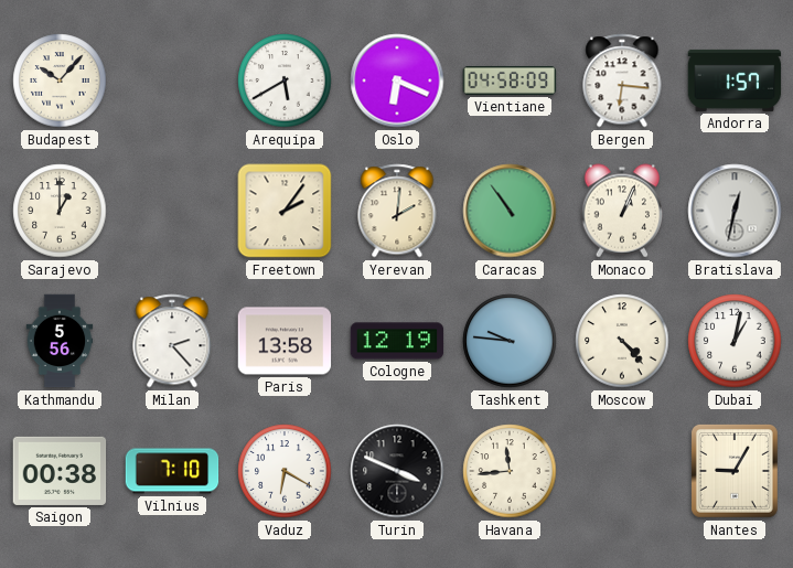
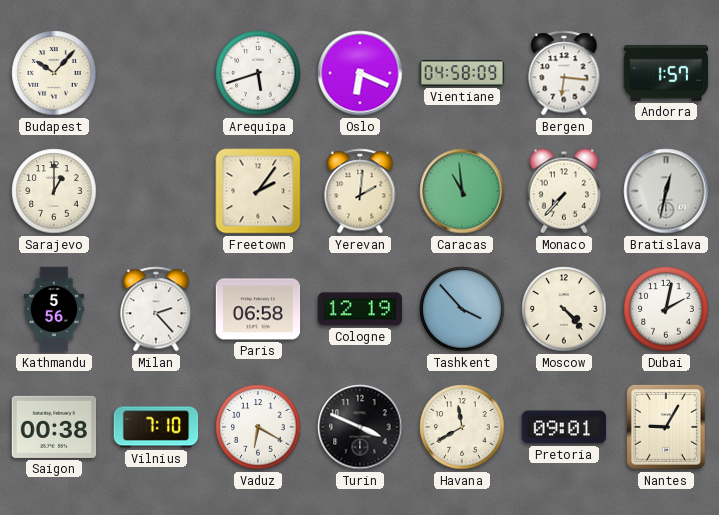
Arequipa: 5:40 -> 5:42 (258, 73)
Caracas: 10:54 -> 10:59 (462, 191)
Monaco: 1:04 -> 7:37 (564, 191)
Paris: 13:58 -> 06:58 (258, 309)
Tashkent: 9:46 -> 3:53 (462, 309)
Dubai: 1:02 -> 2:02 (666, 309)
Havana: 11:44 -> 11:40 (462, 427)
Pretoria: none -> 09:01 (564, 427)
